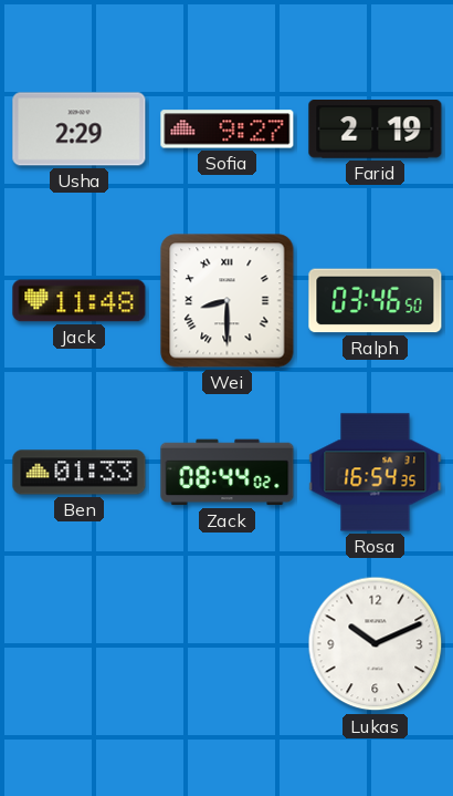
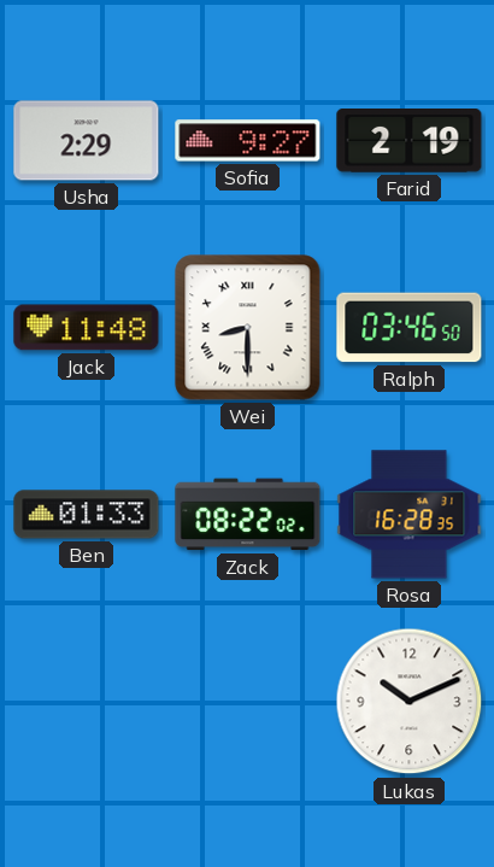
Zack: 08:44 -> 08:22 (248, 515)
Rosa: 16:54 -> 16:28 (410, 515)
